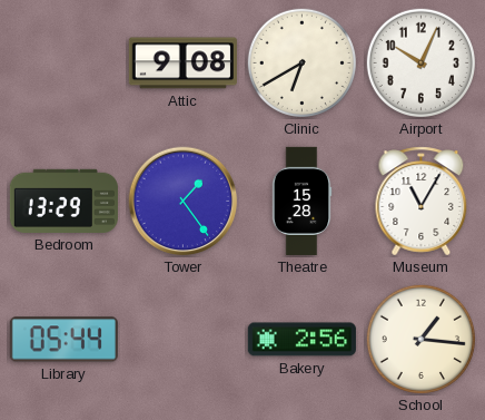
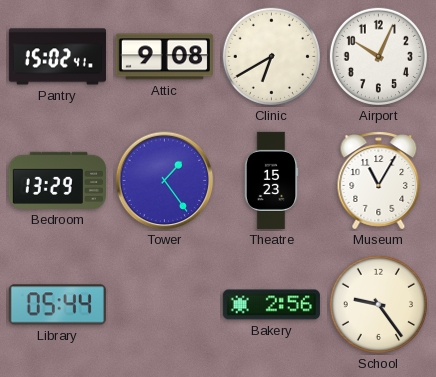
Pantry: none -> 15:02 (57, 57)
Theatre: 15:28 -> 15:23 (271, 180)
School: 1:16 -> 9:24 (378, 304)
